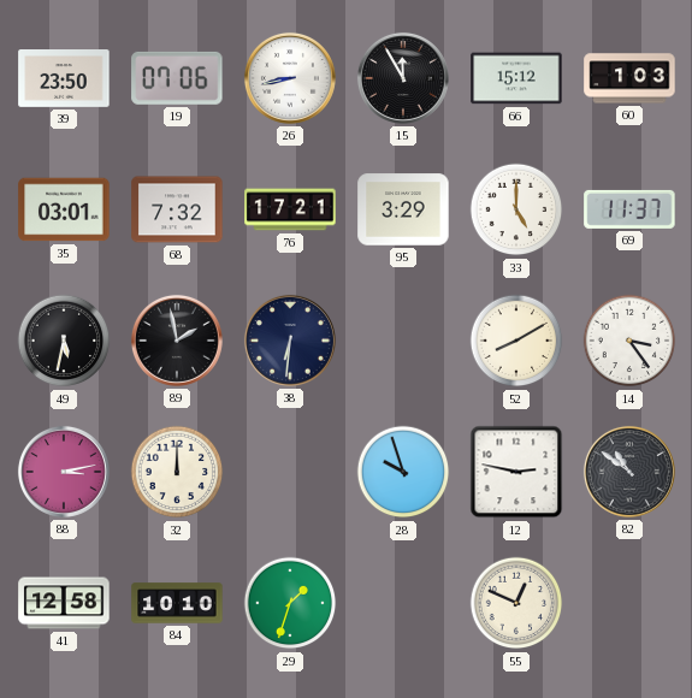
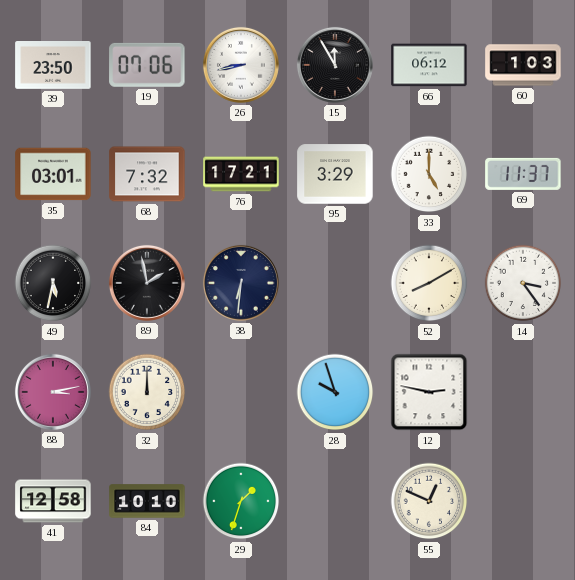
66: 15:12 -> 06:12 (429, 65)
82: 10:51 -> none (629, 472)
